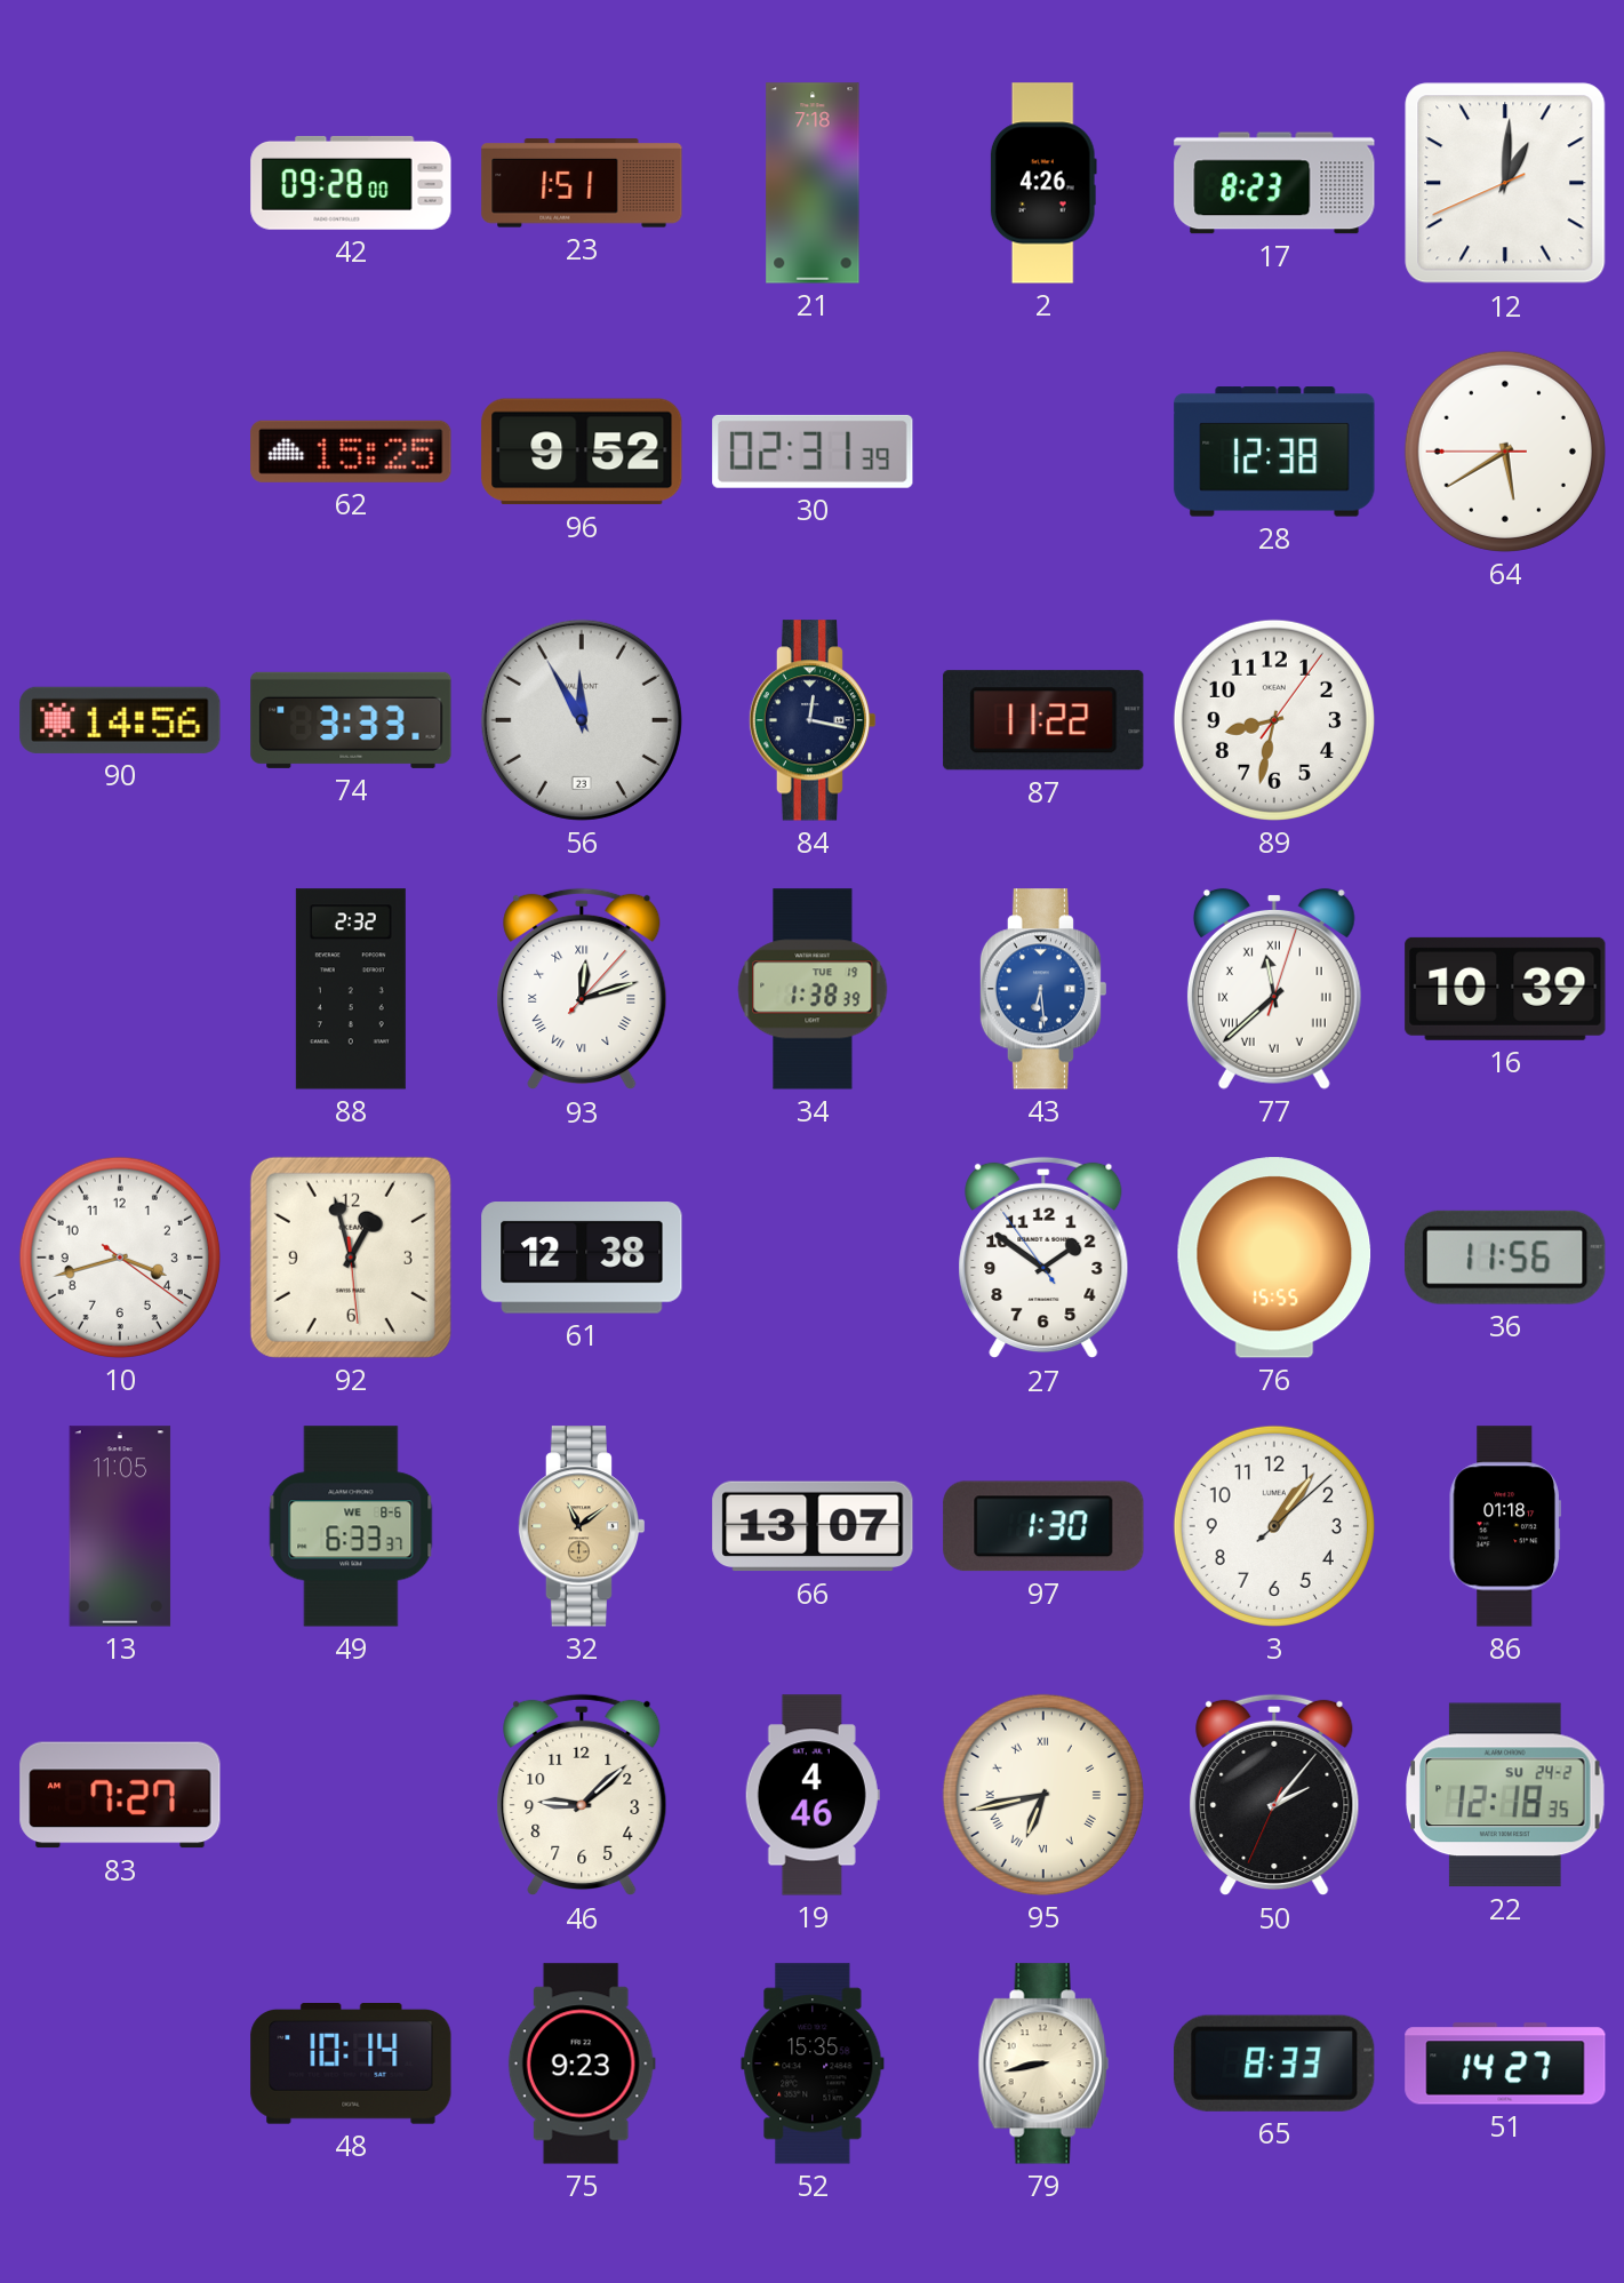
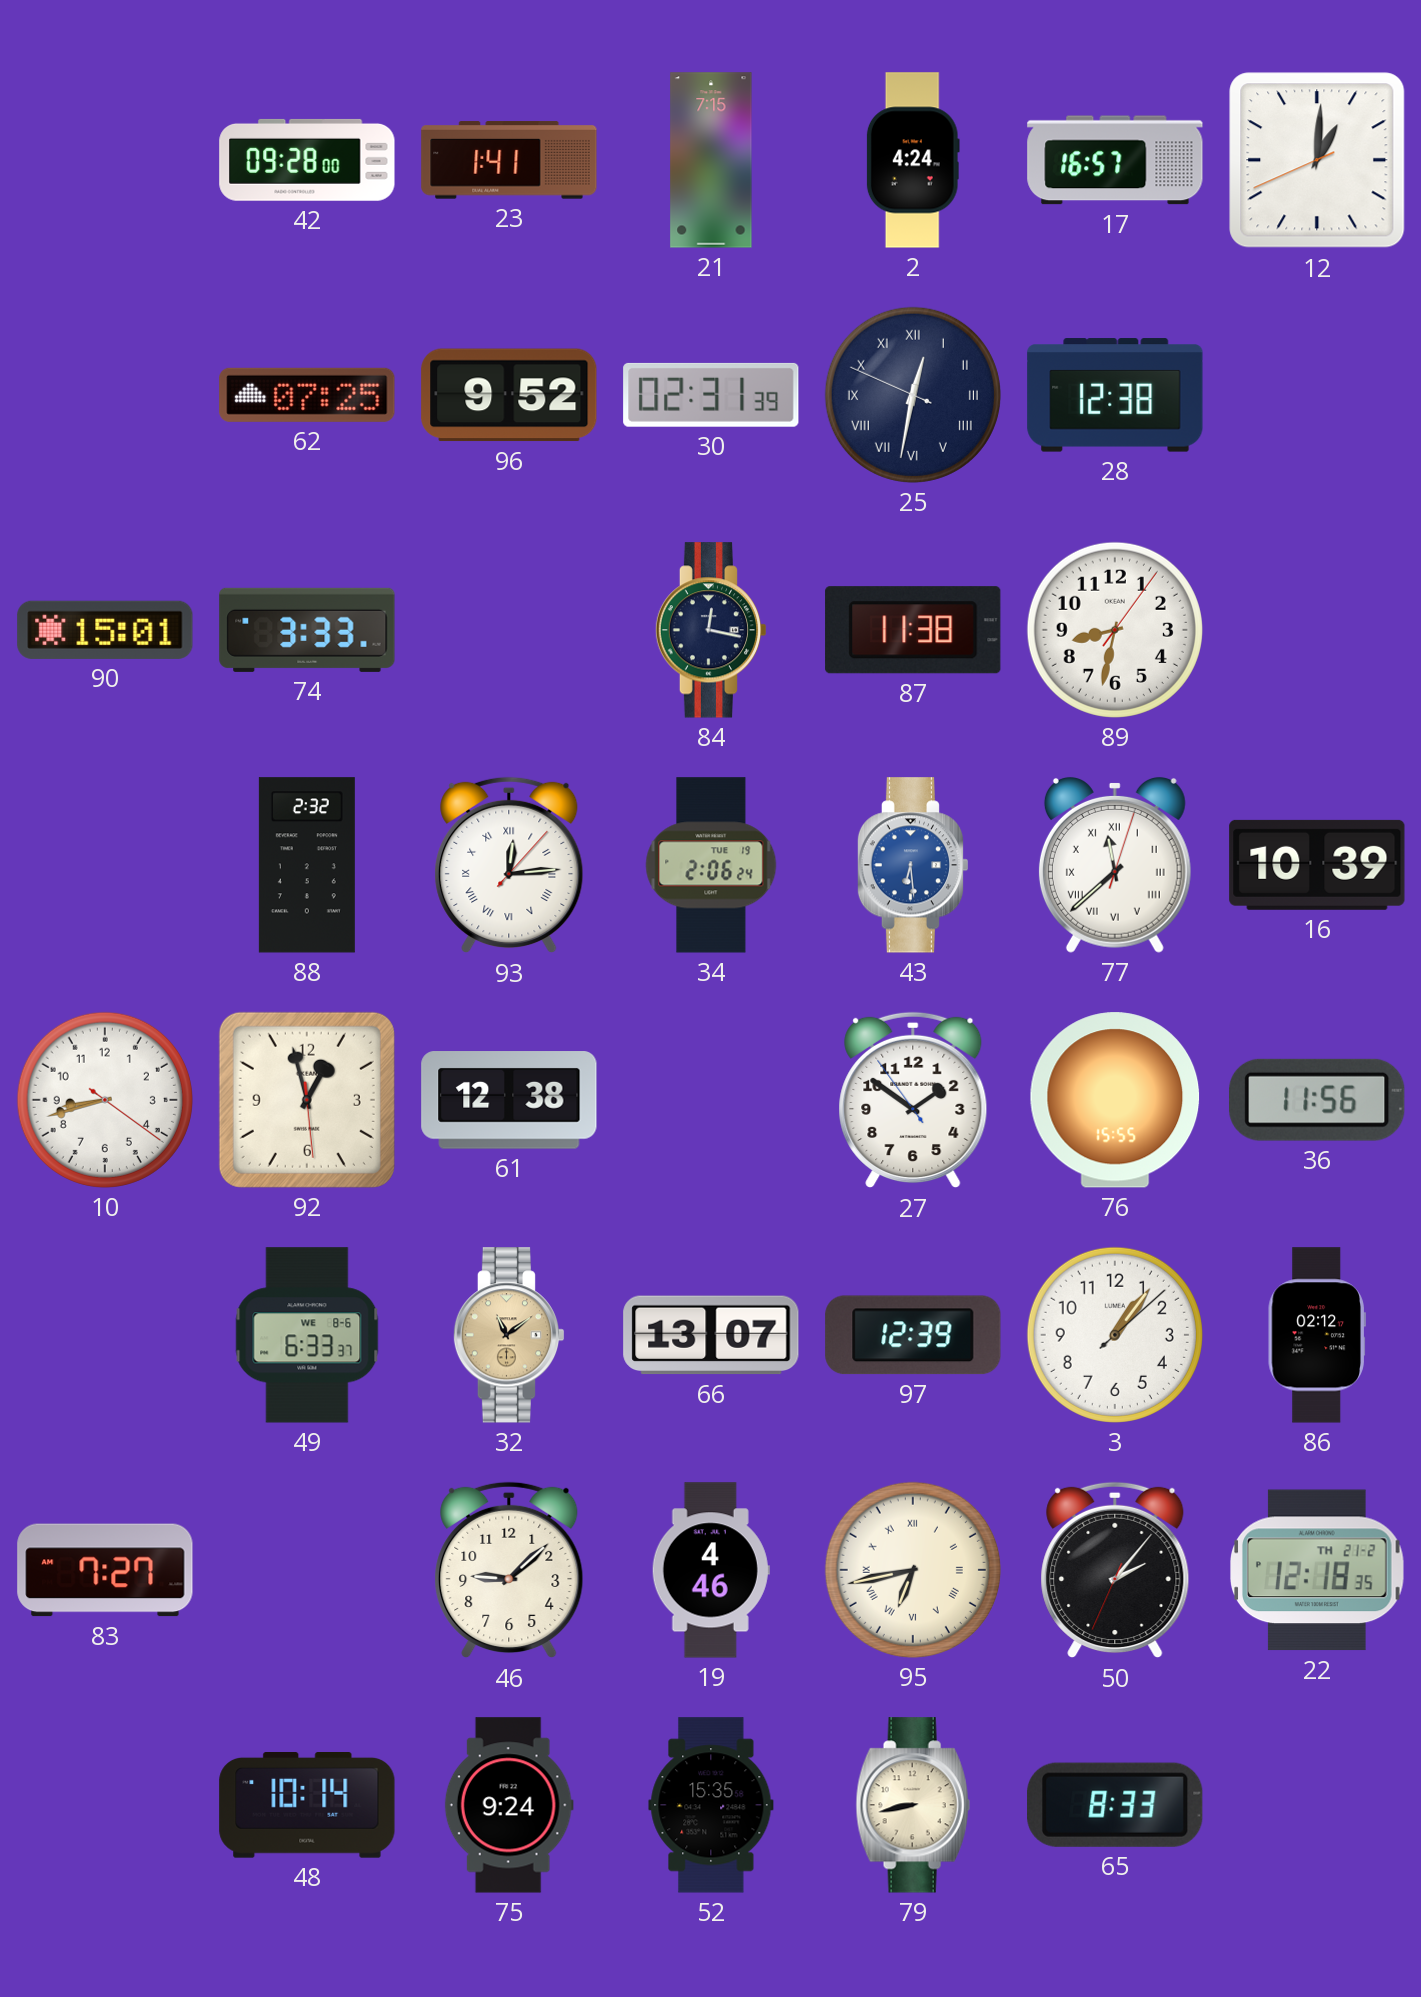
23: 1:51 -> 1:41 (509, 160)
21: 7:18 -> 7:15 (711, 160)
2: 4:26 -> 4:24 (913, 160)
17: 8:23 -> 16:57 (1115, 160)
62: 15:25 -> 07:25 (307, 395)
25: none -> 12:31 (913, 395)
64: 5:39 -> none (1505, 452)
90: 14:56 -> 15:01 (105, 630)
56: 11:55 -> none (582, 720)
87: 11:22 -> 11:38 (913, 630)
93: 12:12 -> 12:14 (509, 865)
34: 1:38 -> 2:06 (711, 865)
10: 3:42 -> 8:42 (105, 1100)
13: 11:05 -> none (120, 1526)
97: 1:30 -> 12:39 (913, 1335)
86: 01:18 -> 02:12 (1317, 1335)
22 date: SU 24-2 -> TH 21-2 (1318, 1570)
75: 9:23 -> 9:24 (509, 1805)
51: 14:27 -> none (1505, 2064)
